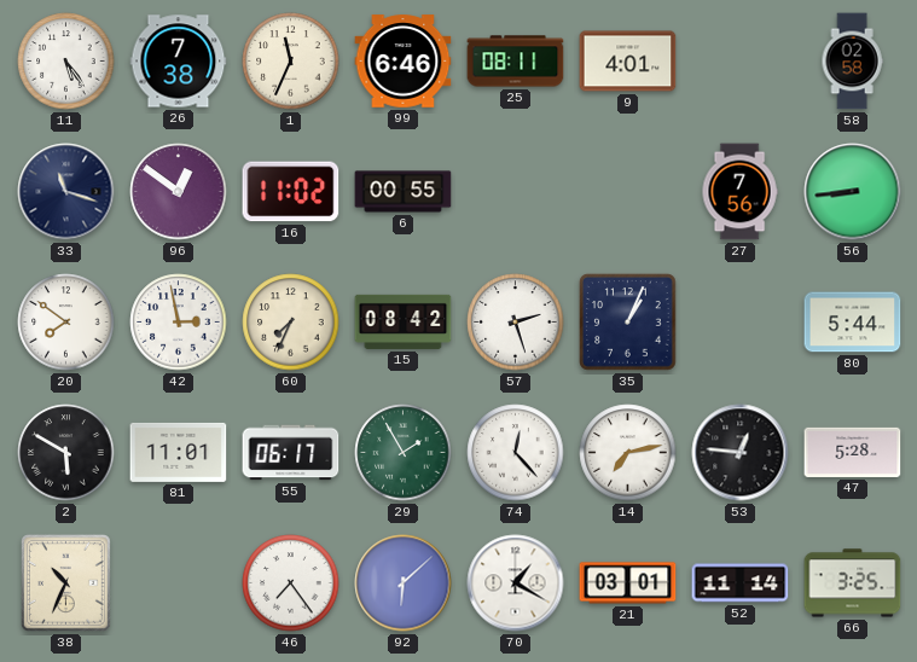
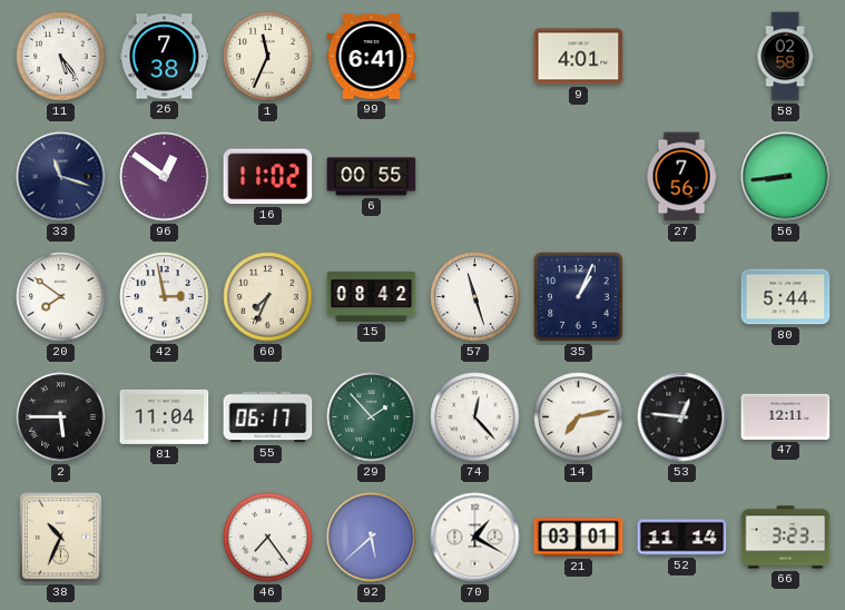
99: 6:46 -> 6:41 (372, 57)
25: 08:11 -> none (516, 62)
57: 2:27 -> 11:27 (475, 297)
2: 5:50 -> 5:45 (61, 417)
81: 11:01 -> 11:04 (165, 416)
29: 1:55 -> 1:53 (372, 417)
47: 5:28 -> 12:11 (786, 416)
92: 6:08 -> 5:38 (372, 538)
66: 3:25 -> 3:23 (786, 538)
